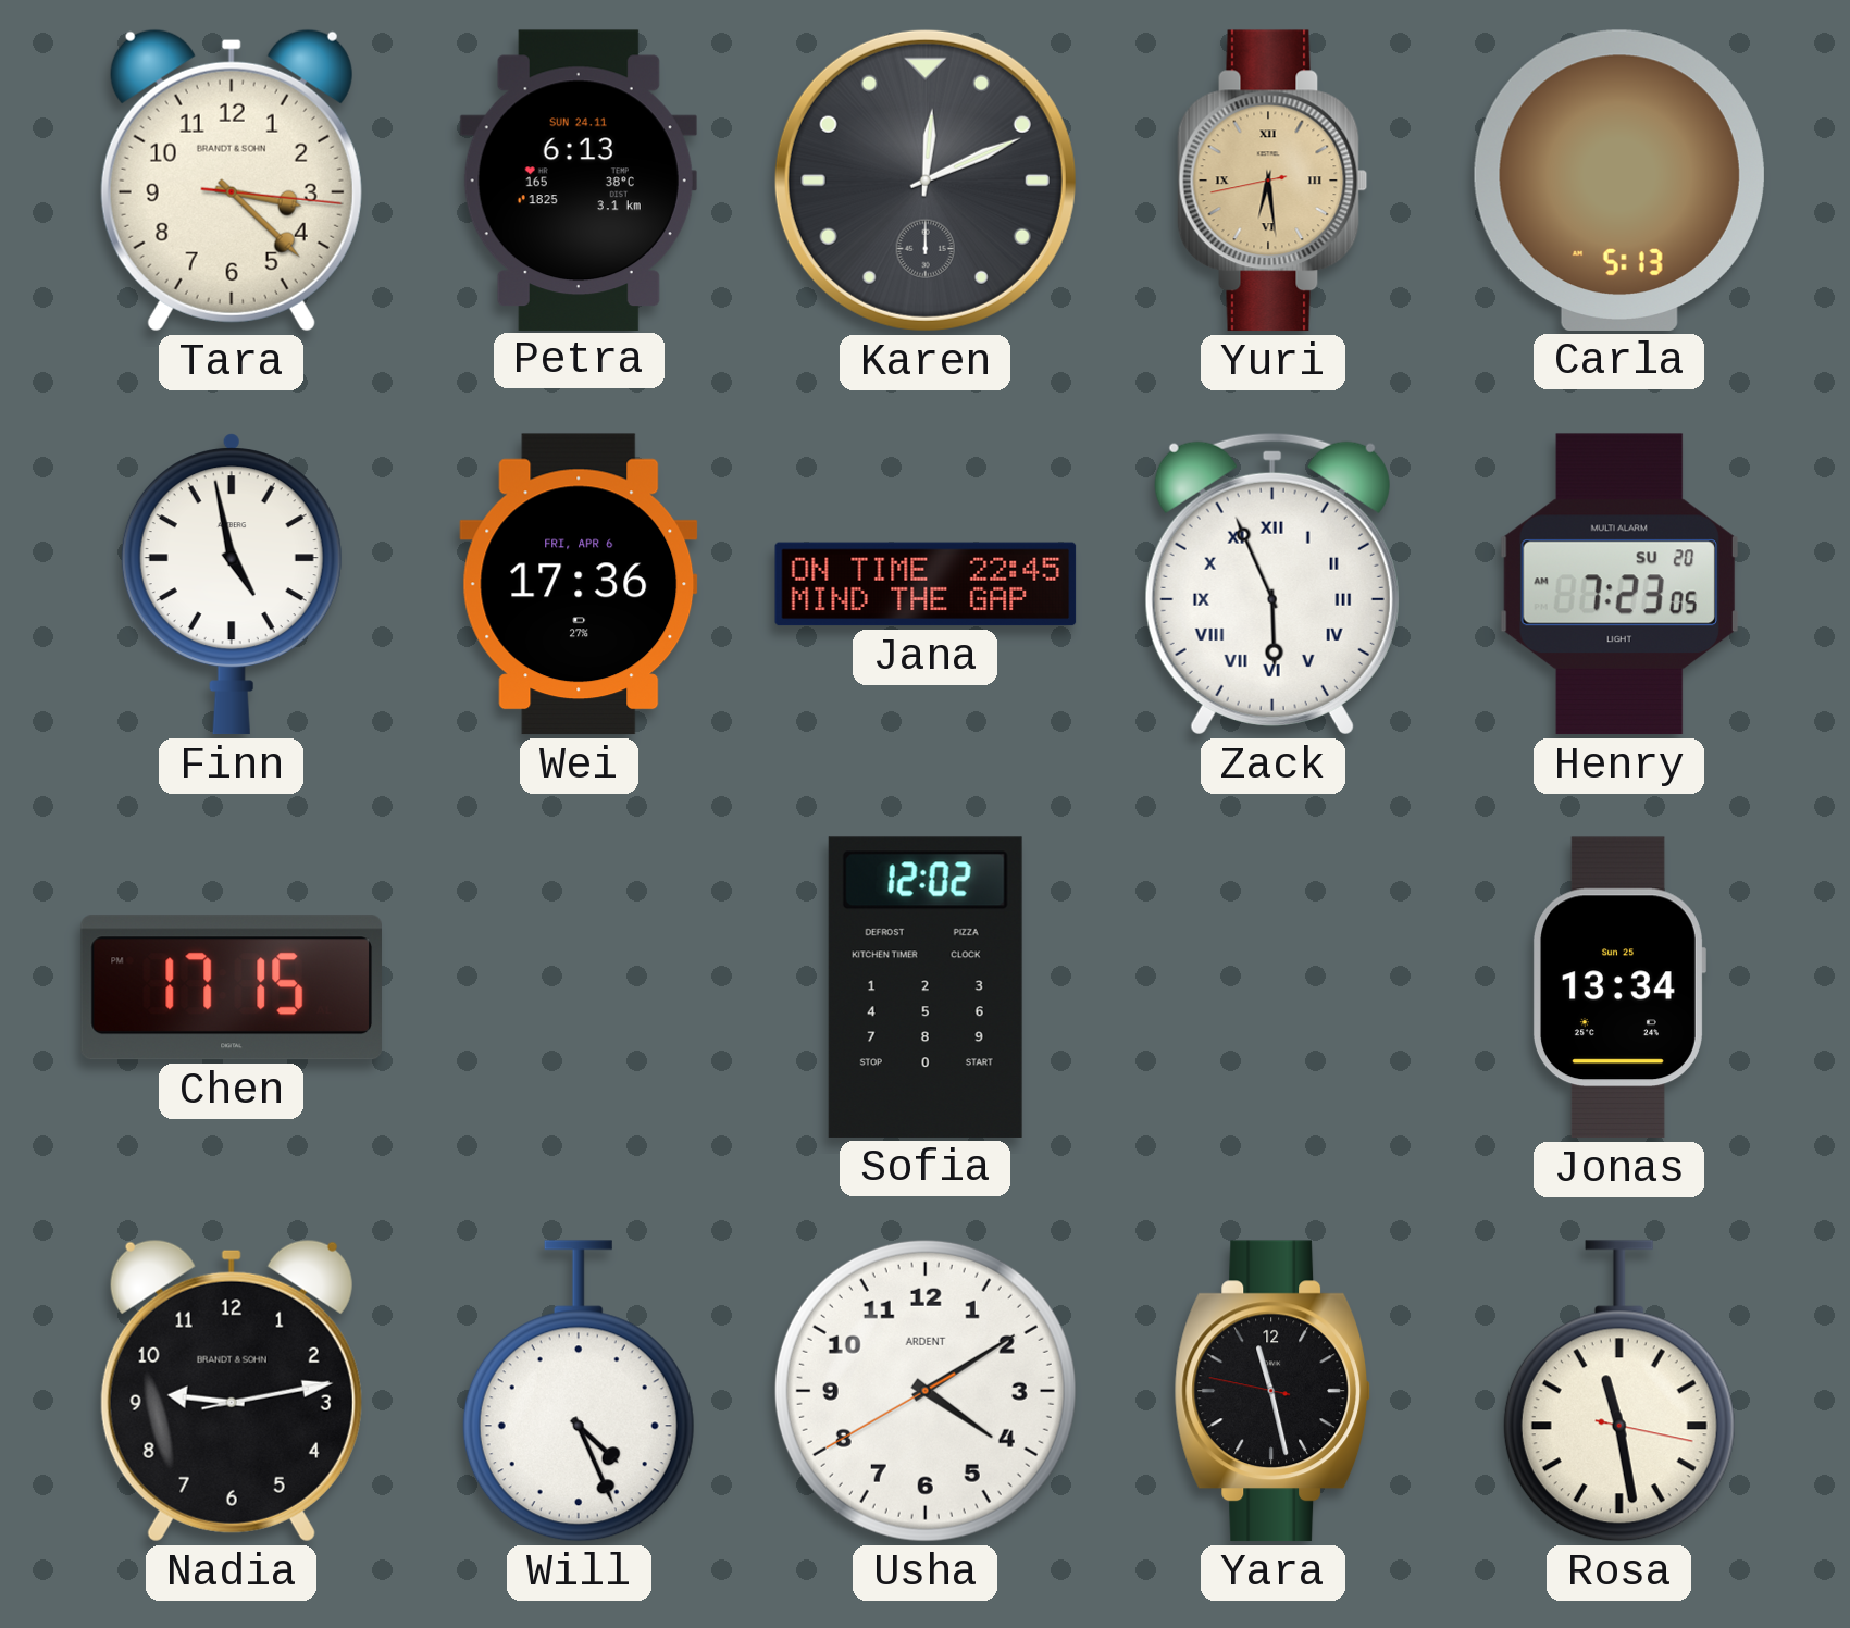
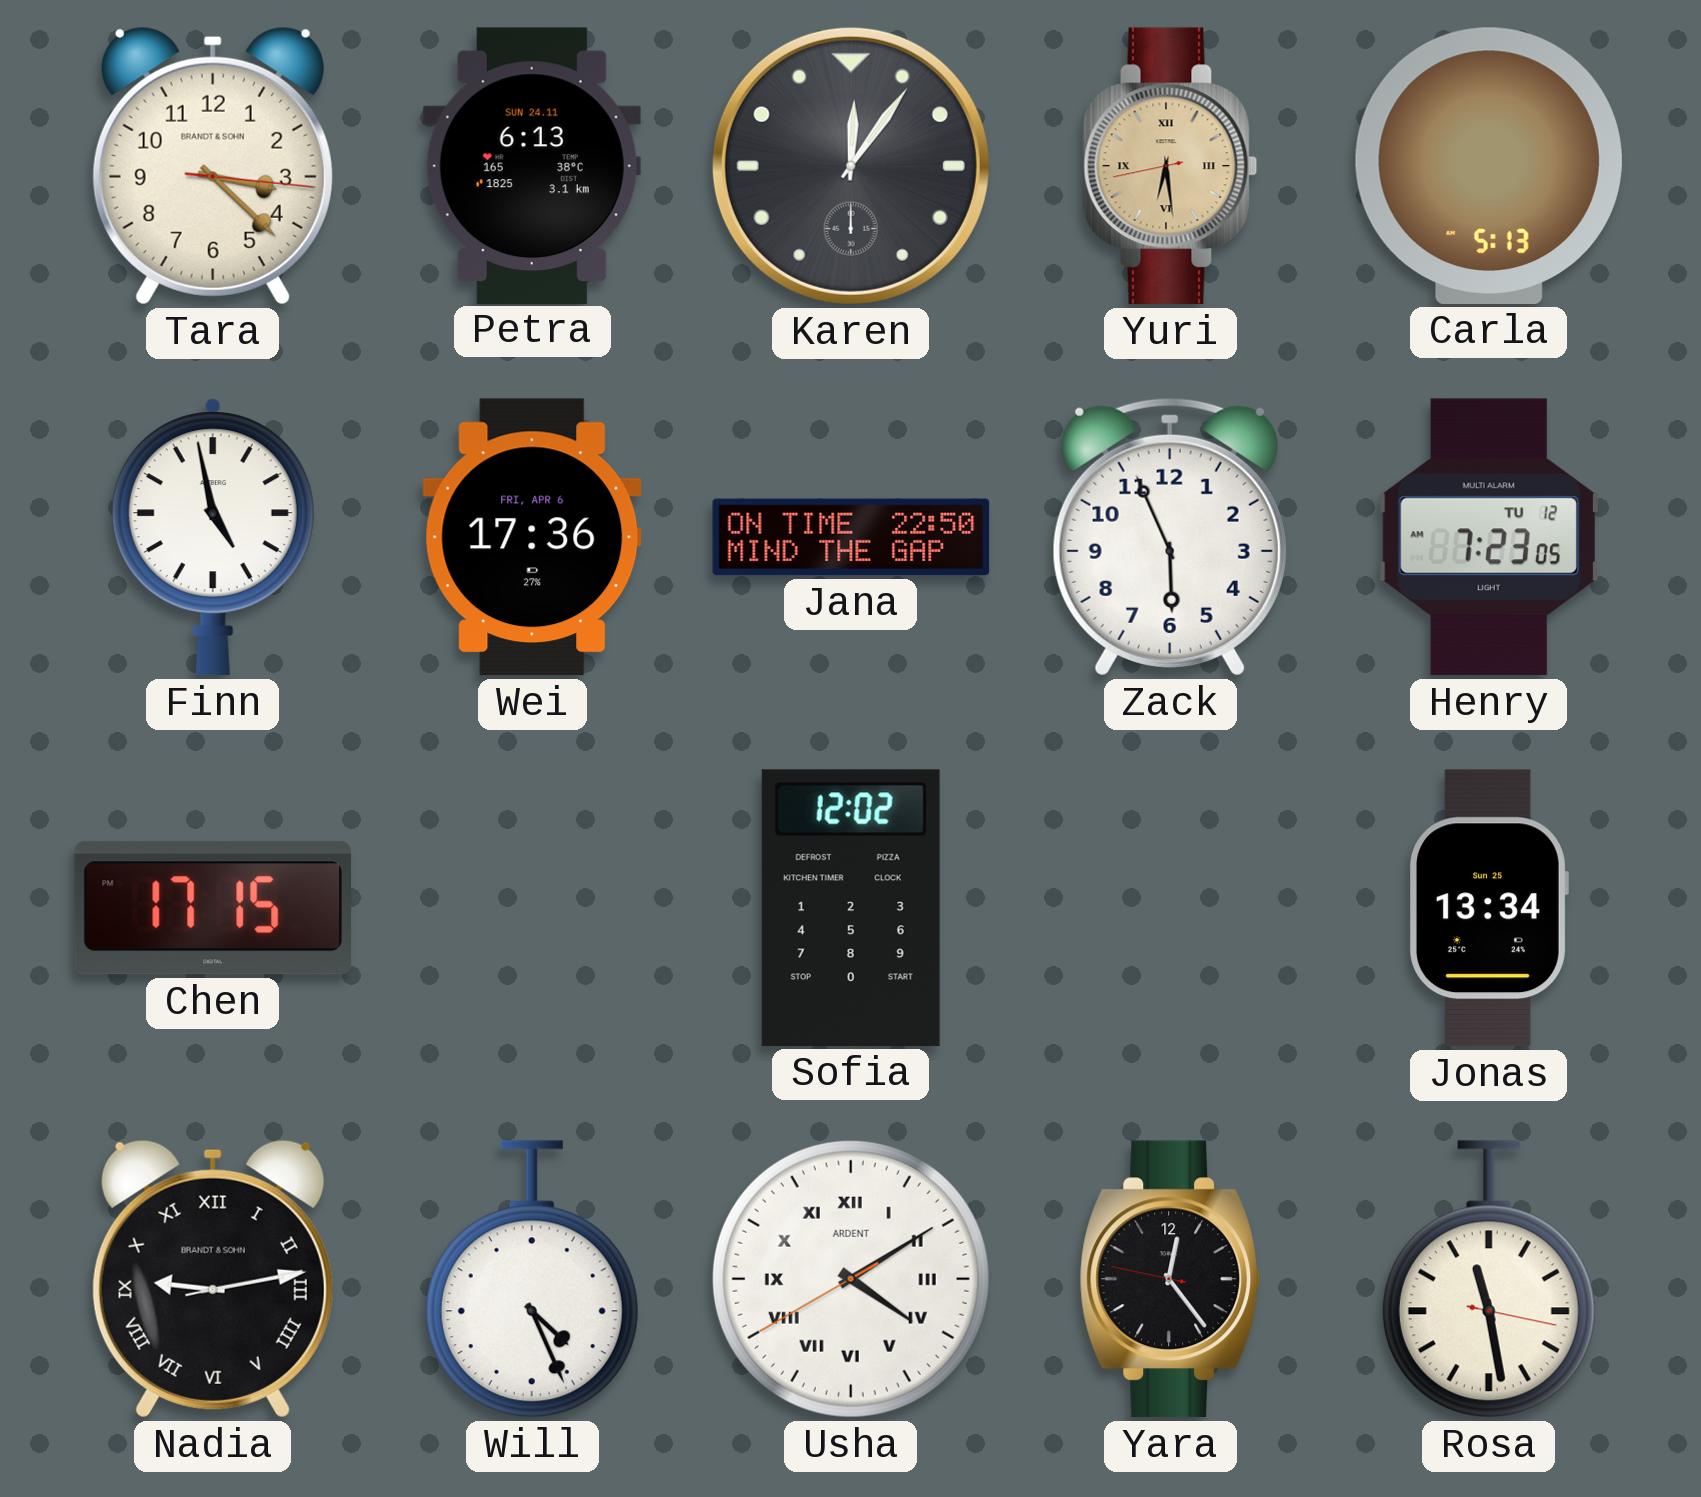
Karen: 12:11 -> 12:06 (851, 166)
Jana: 22:45 -> 22:50 (851, 537)
Zack numerals: Roman -> Arabic (1170, 537)
Henry date: SU 20 -> TU 12 (1489, 537)
Nadia numerals: Arabic -> Roman (213, 1279)
Usha numerals: Arabic -> Roman (851, 1279)
Yara: 11:27 -> 12:23 (1170, 1279)
